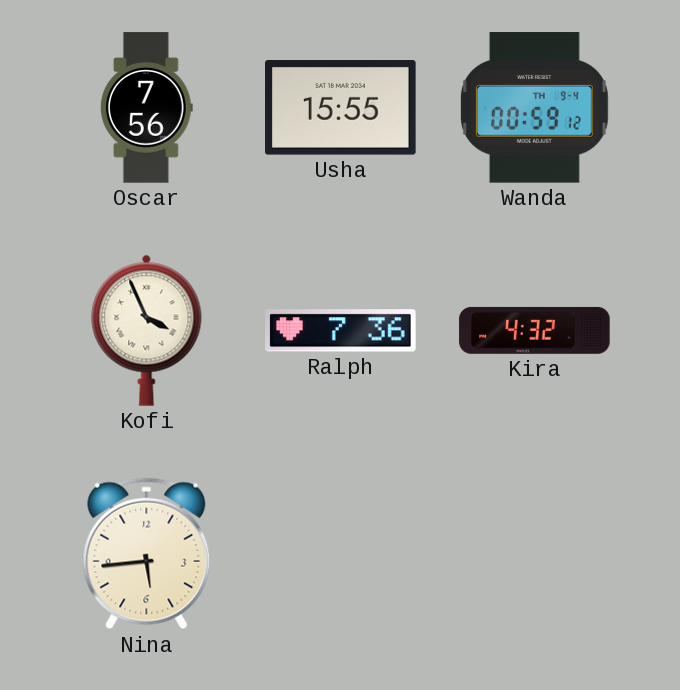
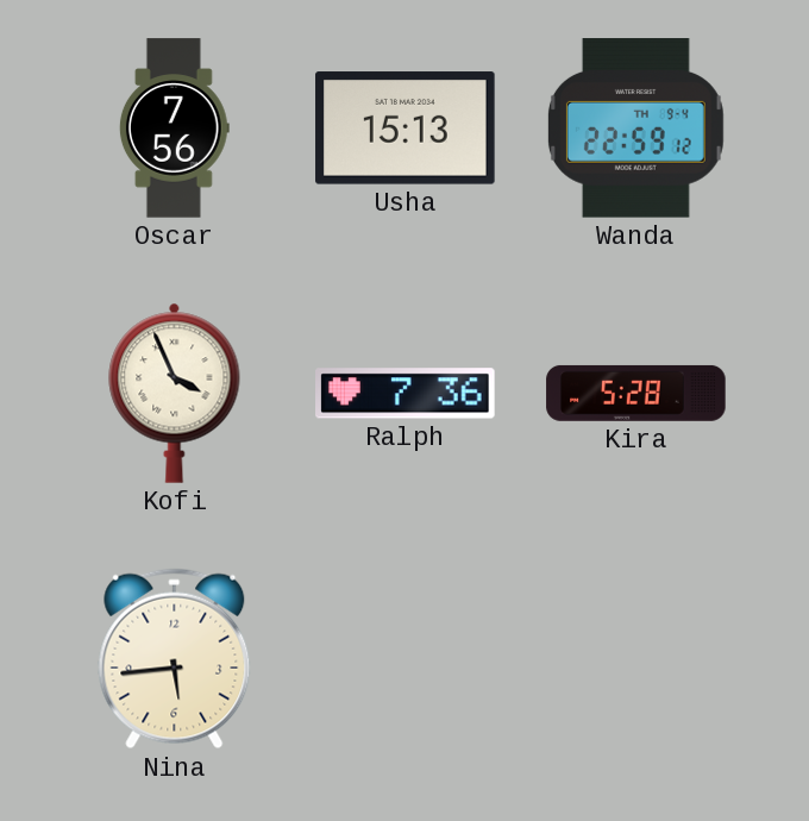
Usha: 15:55 -> 15:13 (406, 129)
Wanda: 00:59 -> 22:59 (635, 129)
Kira: 4:32 -> 5:28 (636, 393)
